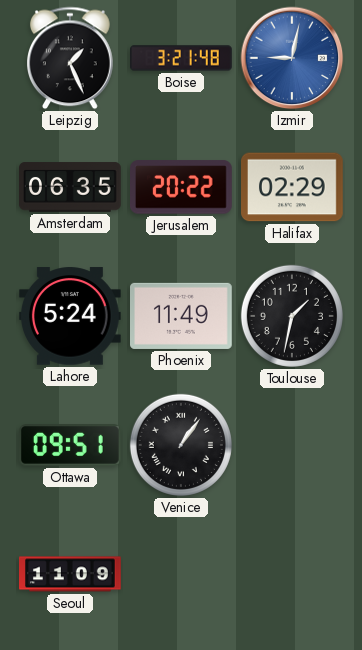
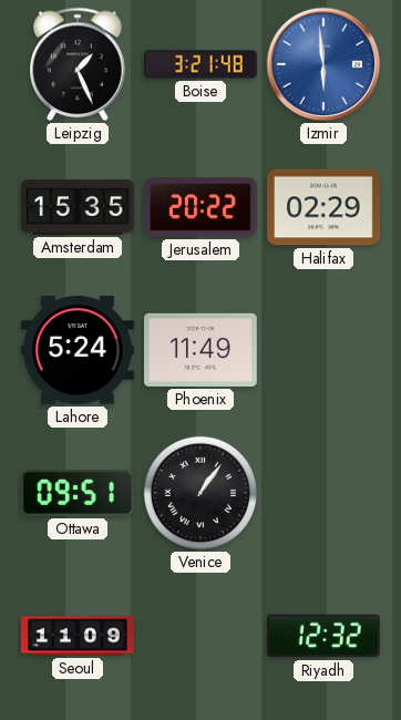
Izmir: 9:02 -> 5:59 (323, 64)
Amsterdam: 06:35 -> 15:35 (79, 207)
Toulouse: 1:32 -> none (292, 316)
Riyadh: none -> 12:32 (323, 636)
